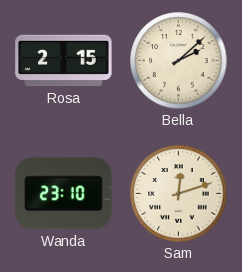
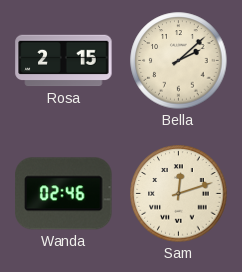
Wanda: 23:10 -> 02:46 (64, 194)
